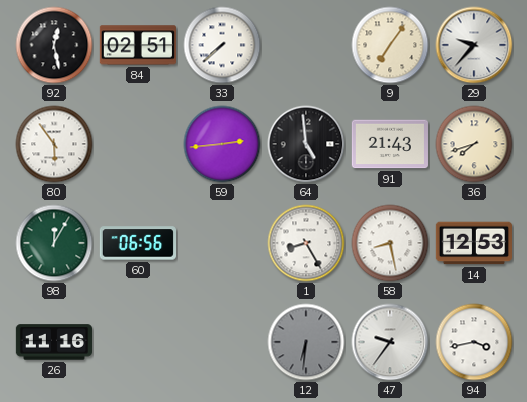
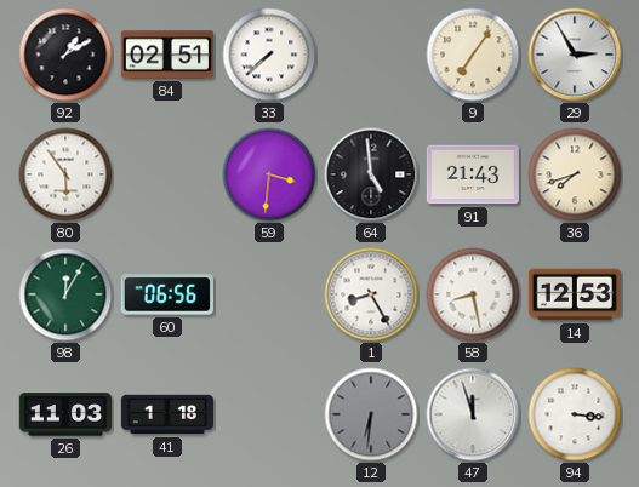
92: 12:28 -> 1:10 (65, 55)
29: 9:37 -> 2:55 (575, 55)
59: 2:44 -> 3:31 (269, 174)
26: 11:16 -> 11:03 (64, 414)
41: none -> 1:18 (166, 414)
47: 9:36 -> 11:57 (473, 414)
94: 3:43 -> 3:16 (575, 414)
